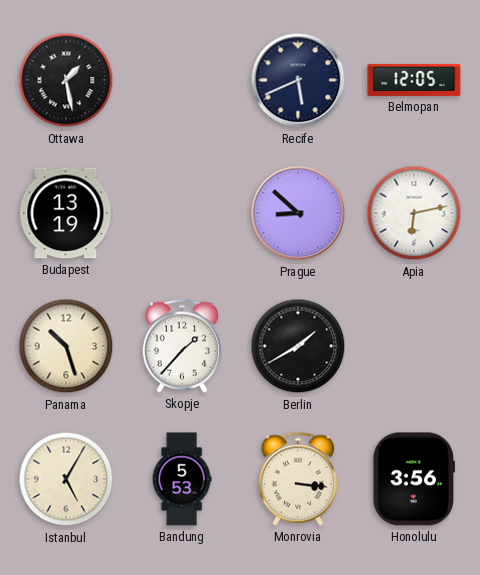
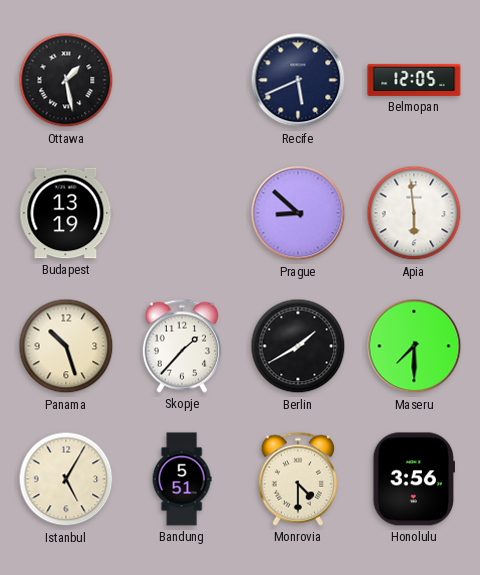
Apia: 6:13 -> 5:59 (414, 213)
Maseru: none -> 7:30 (414, 346)
Bandung: 5:53 -> 5:51 (182, 479)
Monrovia: 3:16 -> 4:30 (297, 479)
